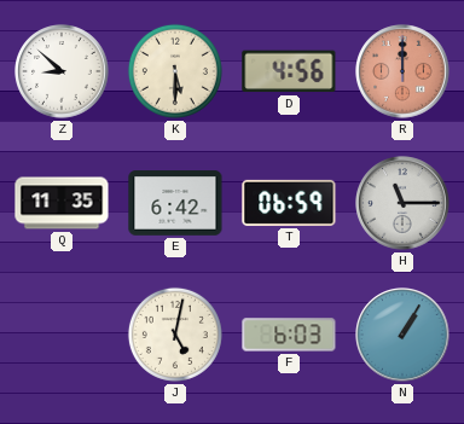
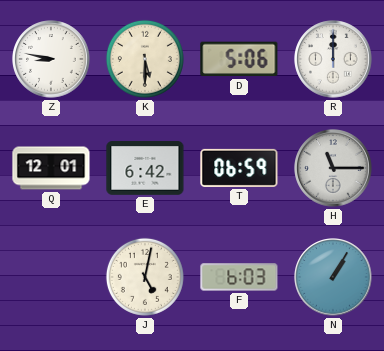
Z: 8:52 -> 8:47 (51, 59)
D: 4:56 -> 5:06 (239, 59)
R dial: salmon -> white (333, 59)
Q: 11:35 -> 12:01 (51, 168)
